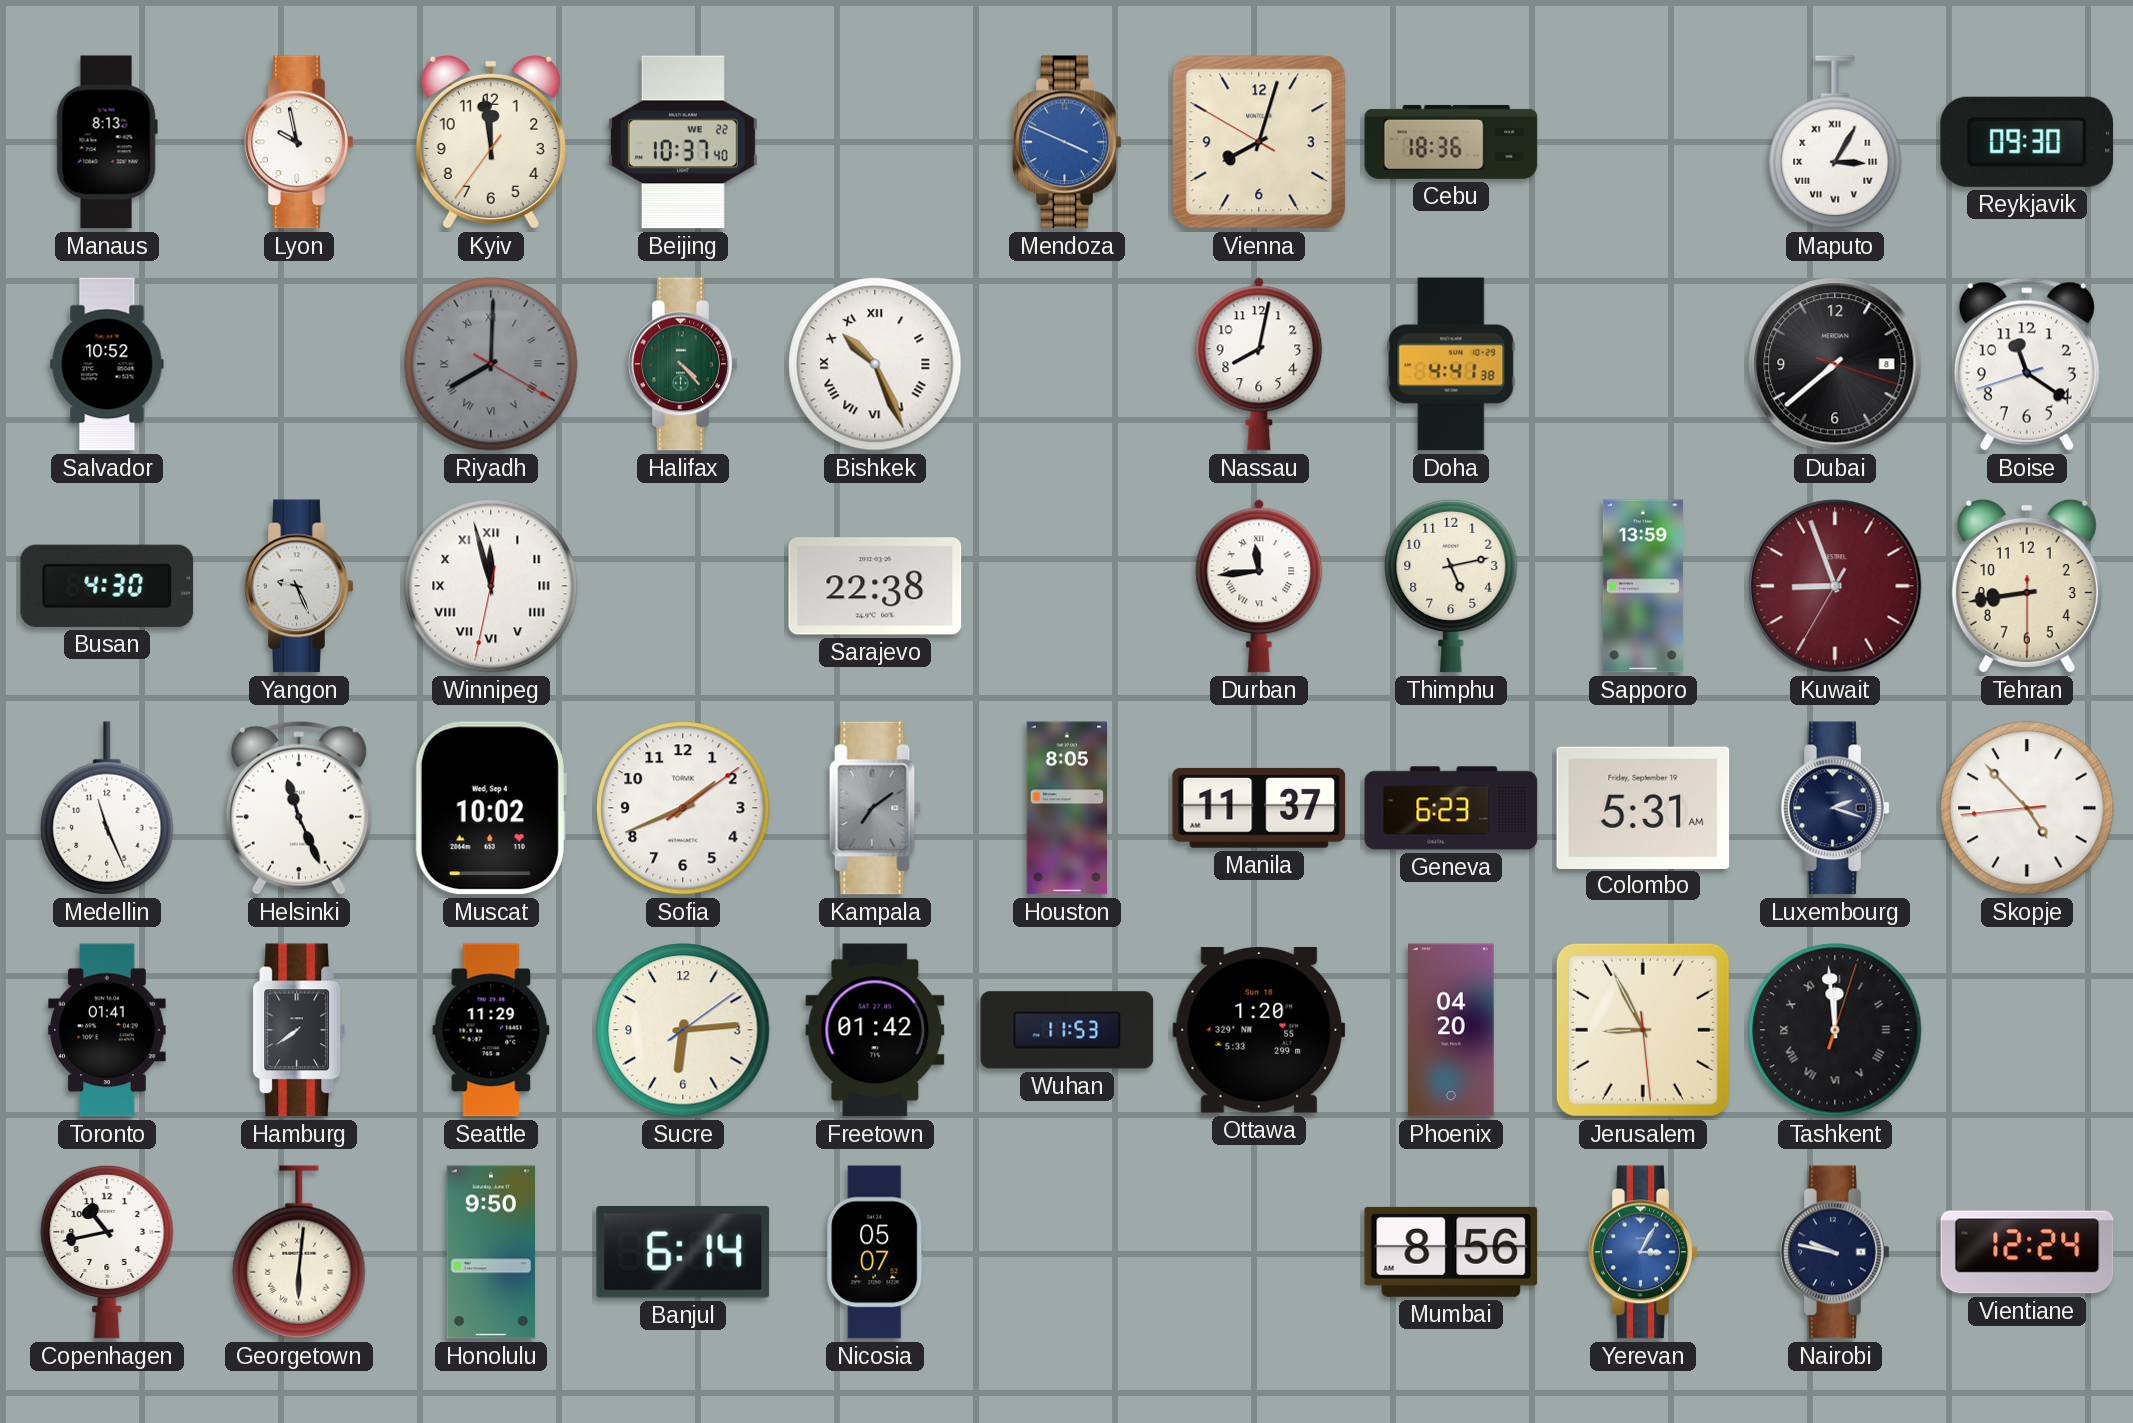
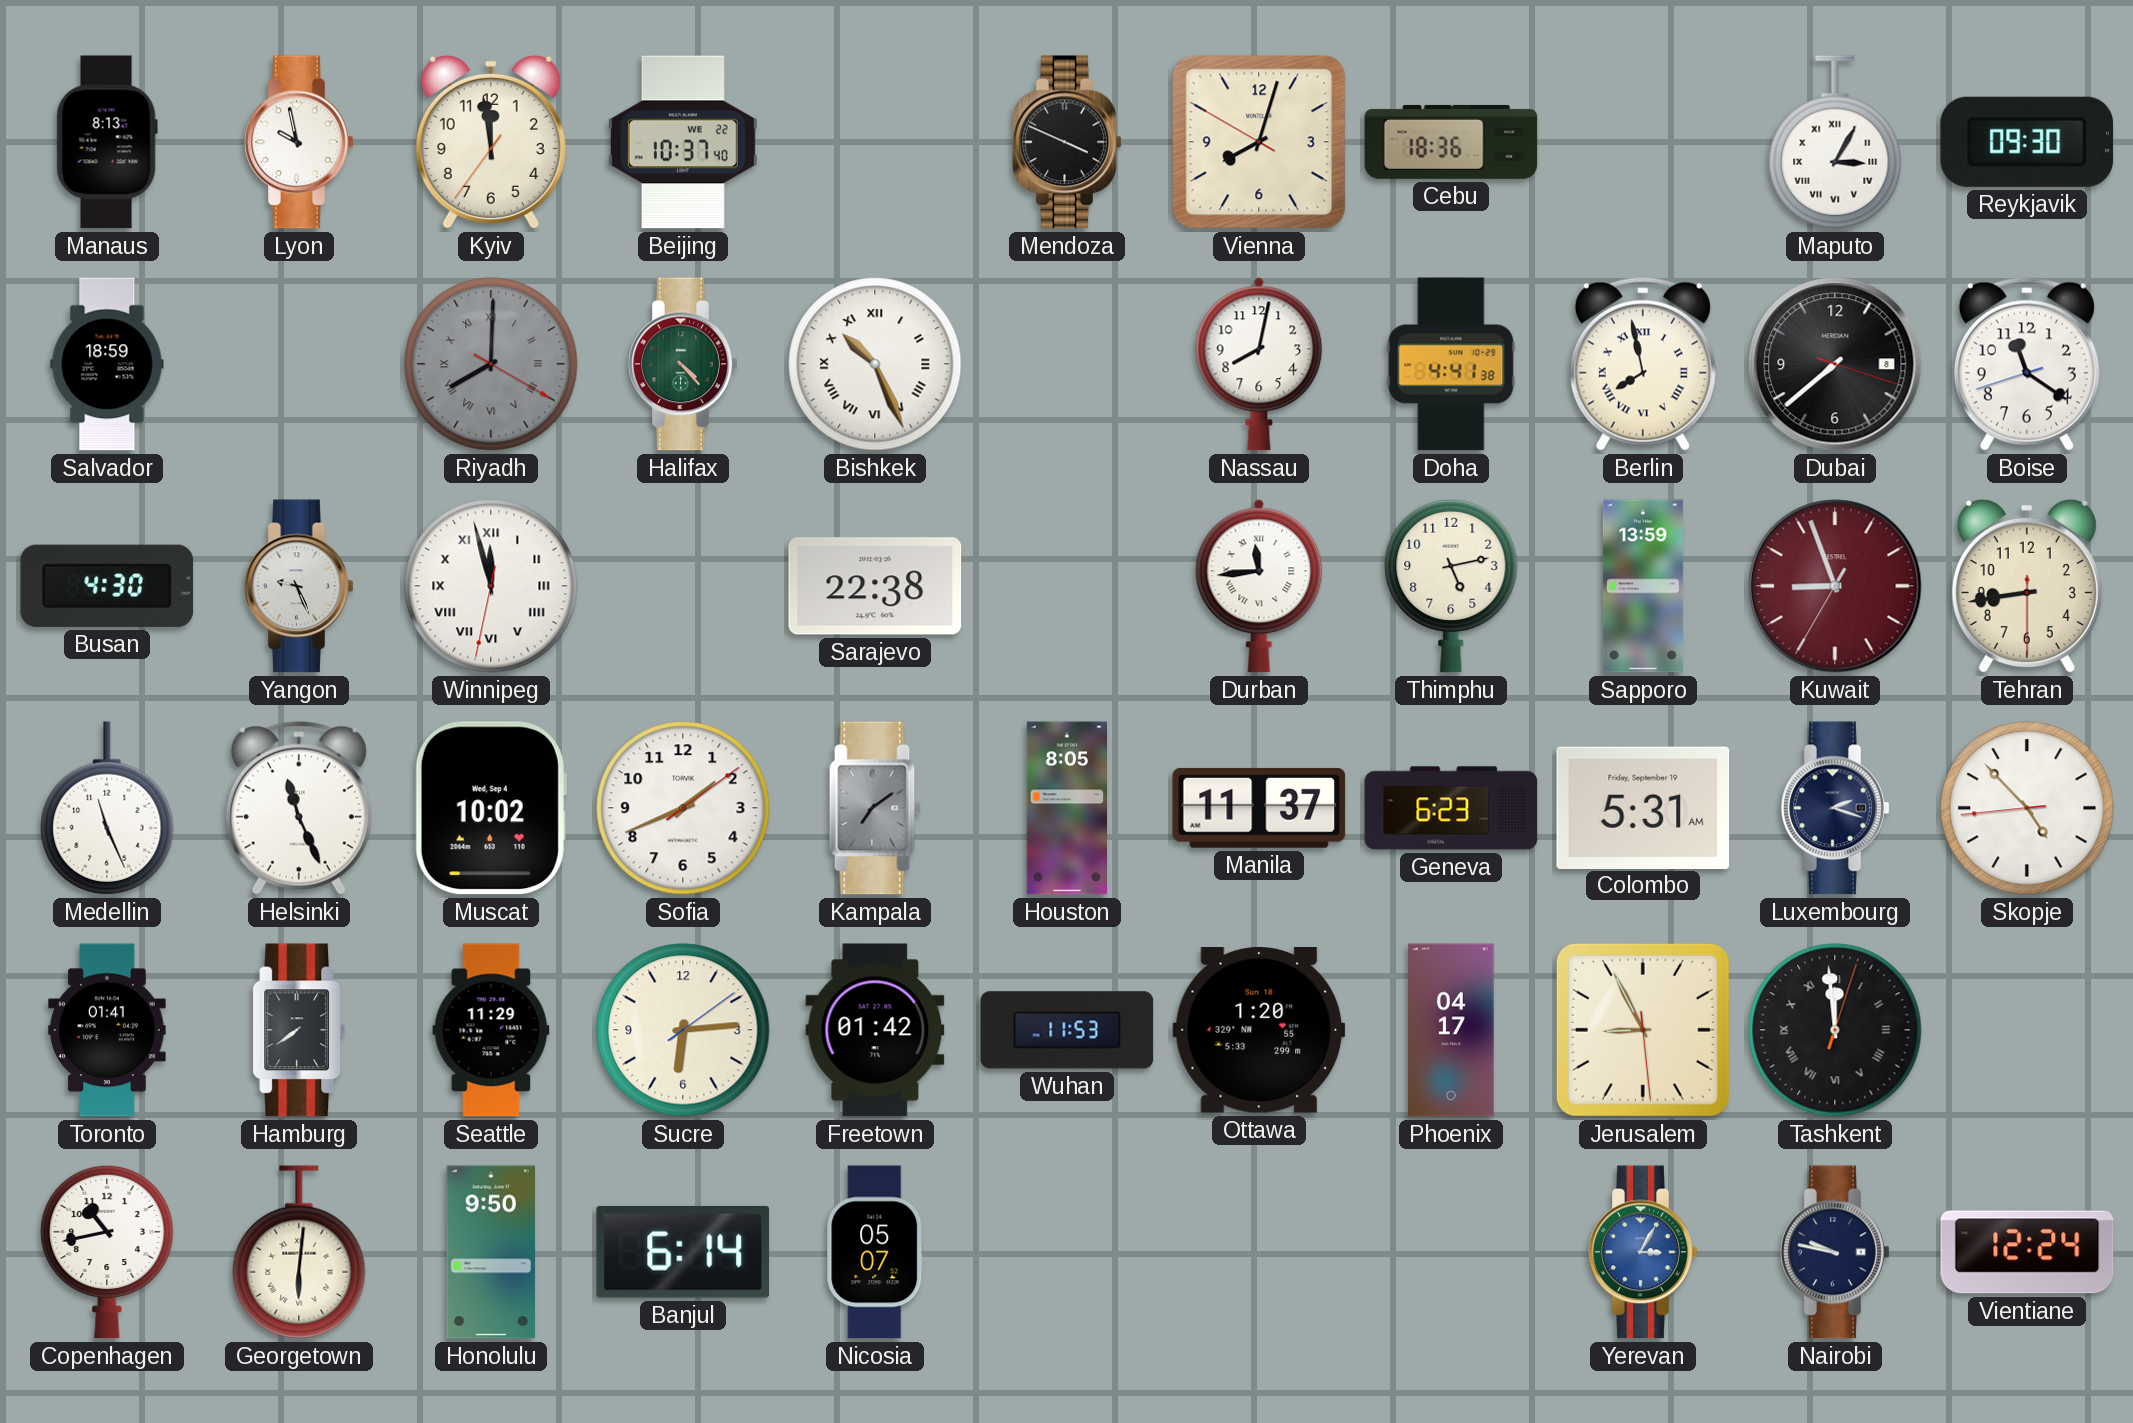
Mendoza dial: blue -> black (1067, 142)
Salvador: 10:52 -> 18:59 (107, 364)
Berlin: none -> 7:58 (1643, 364)
Phoenix: 04:20 -> 04:17 (1451, 1030)
Mumbai: 8:56 -> none (1451, 1252)
